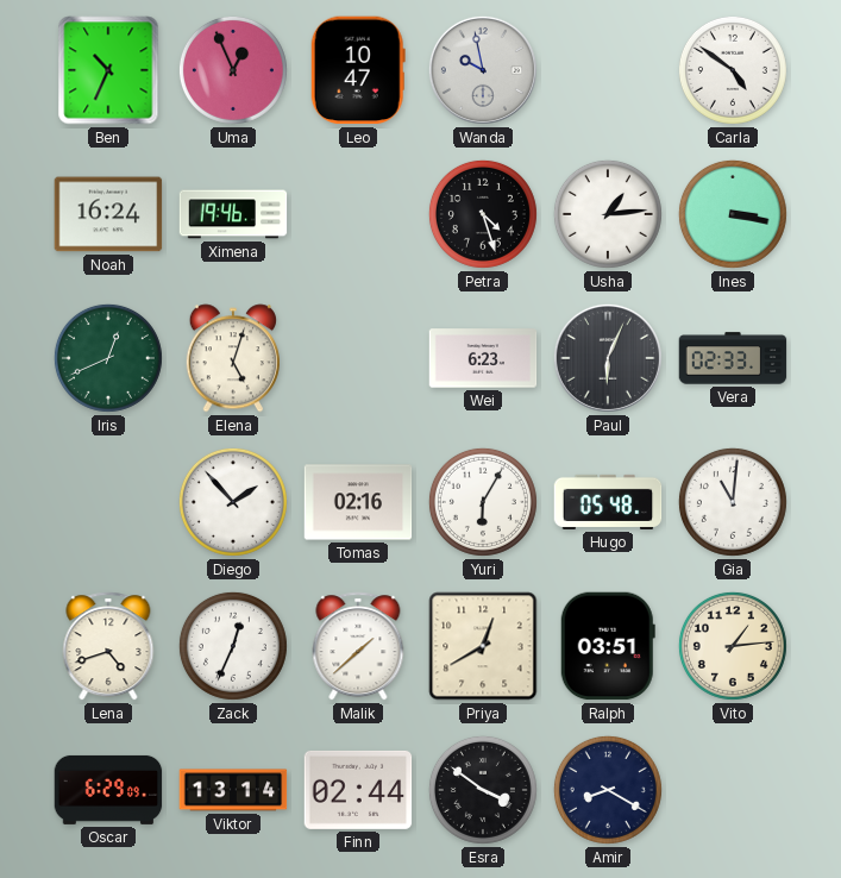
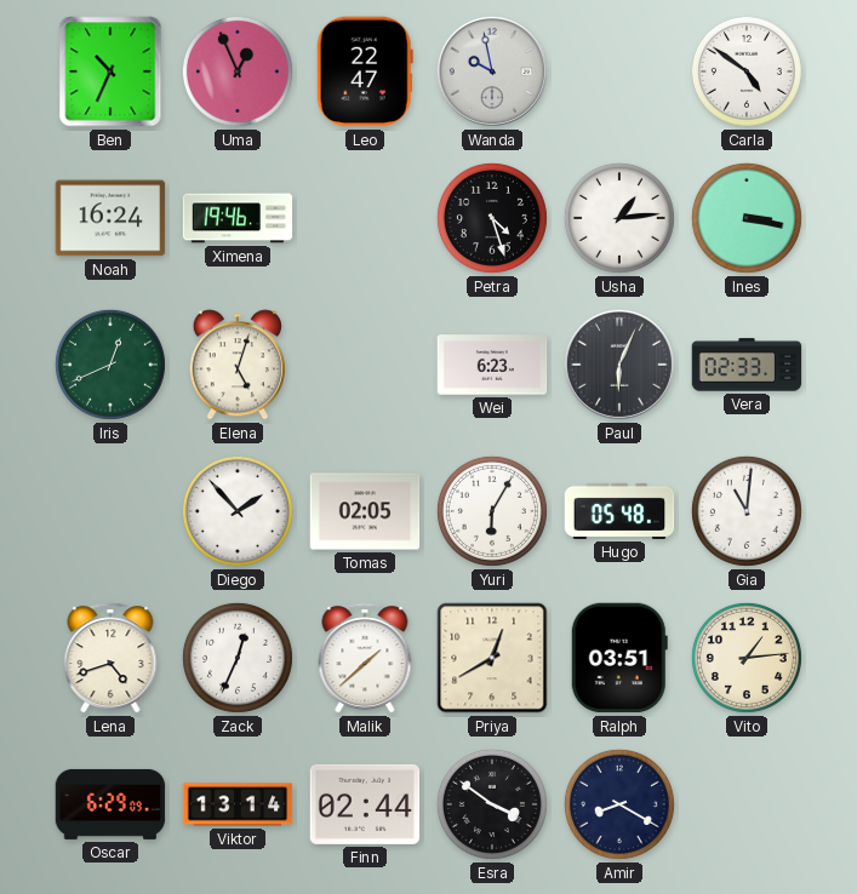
Leo: 10:47 -> 22:47 (365, 71)
Tomas: 02:16 -> 02:05 (365, 511)
